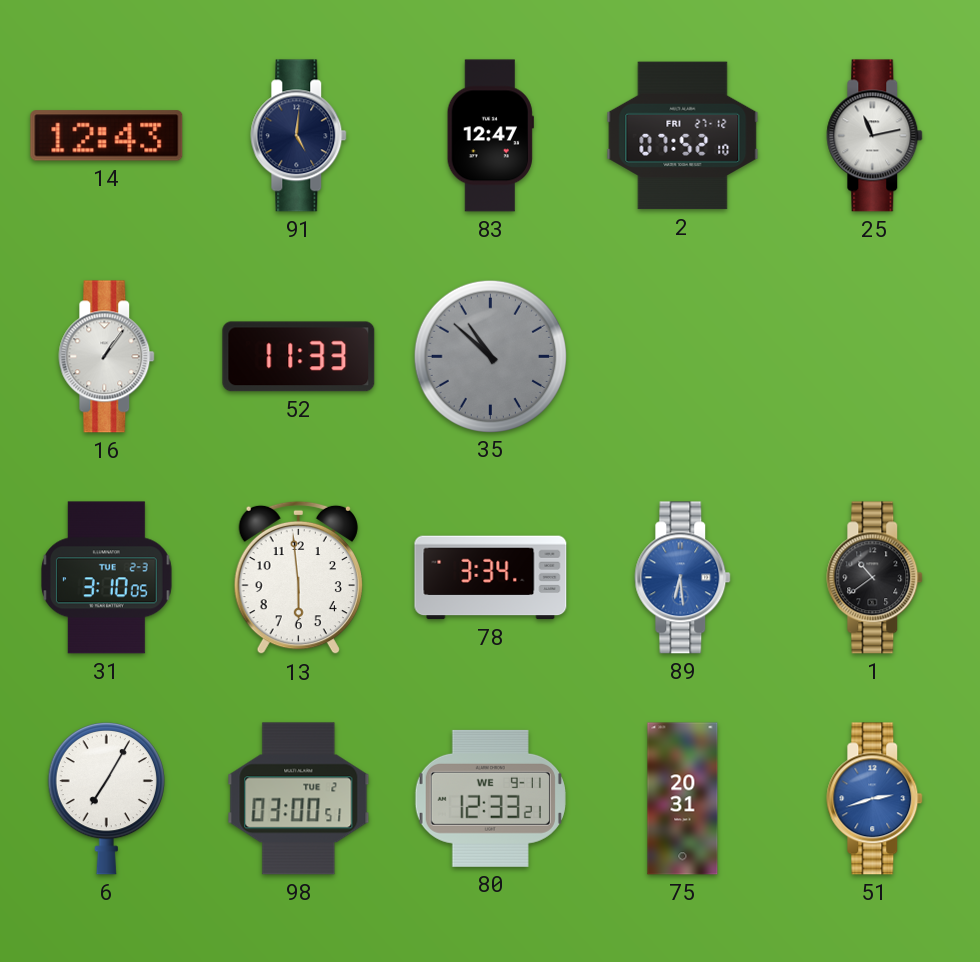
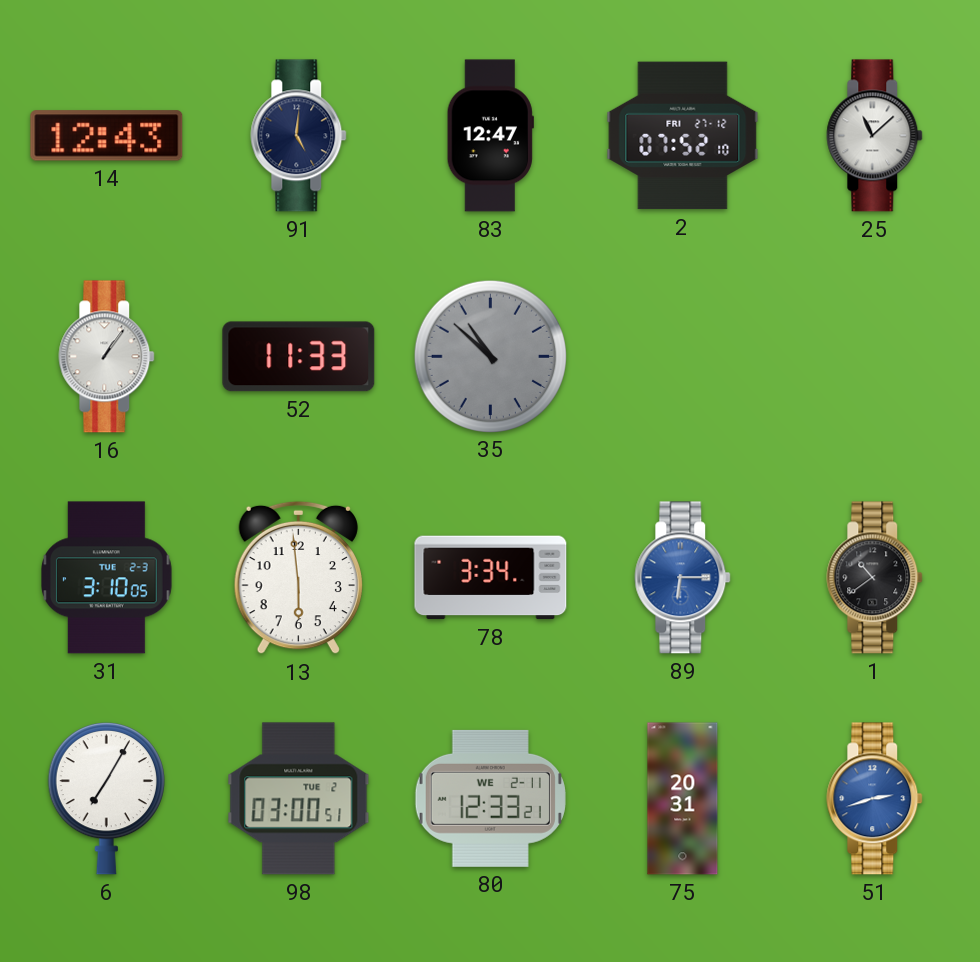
25: 11:13 -> 11:08 (875, 136)
89: 6:29 -> 6:15 (683, 578)
80 date: WE 9-11 -> WE 2-11 (490, 798)
